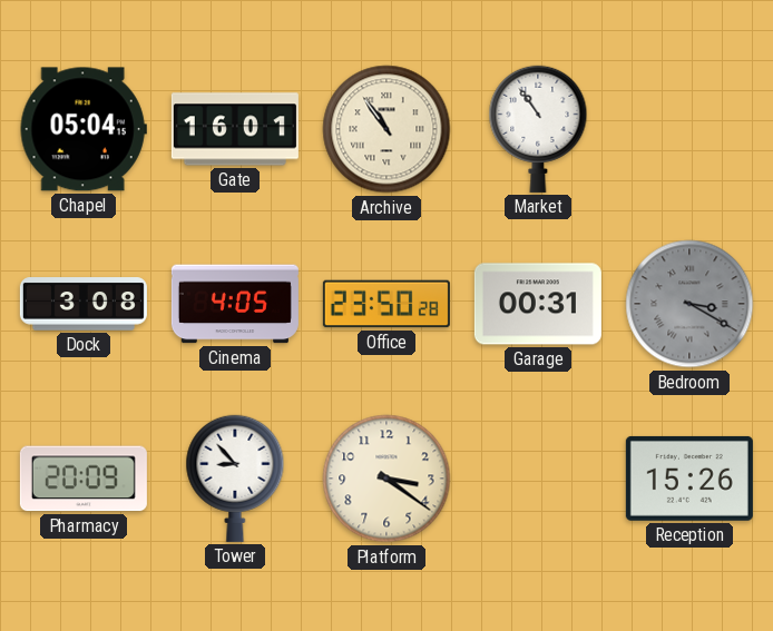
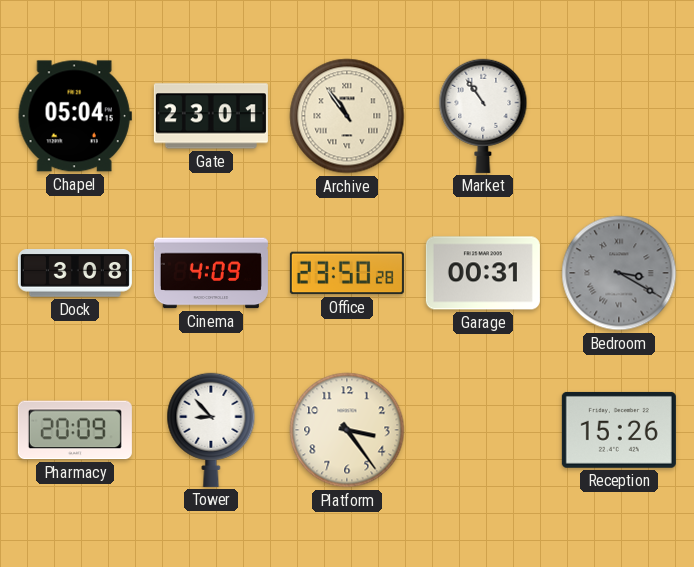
Gate: 16:01 -> 23:01 (211, 116)
Cinema: 4:05 -> 4:09 (211, 273)
Platform: 3:21 -> 3:24 (347, 430)
